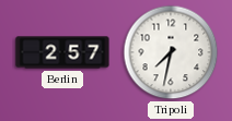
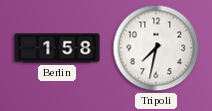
Berlin: 2:57 -> 1:58 (57, 48)
